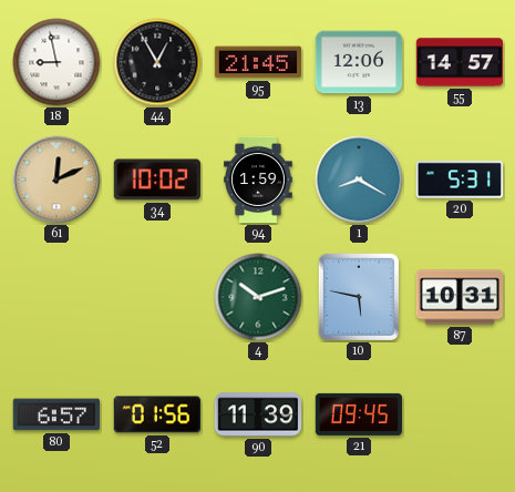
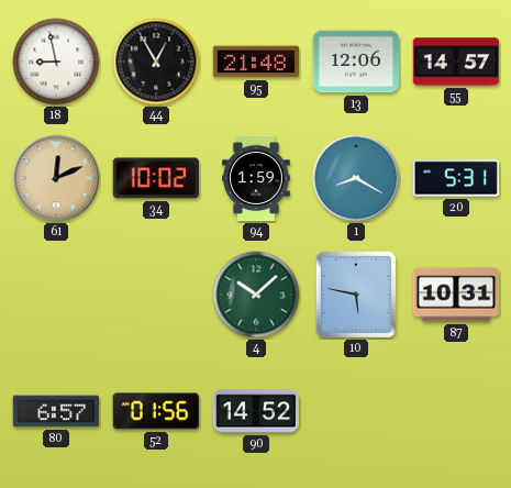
95: 21:45 -> 21:48 (255, 62)
4: 10:12 -> 10:08 (256, 295)
90: 11:39 -> 14:52 (255, 411)
21: 09:45 -> none (358, 414)
